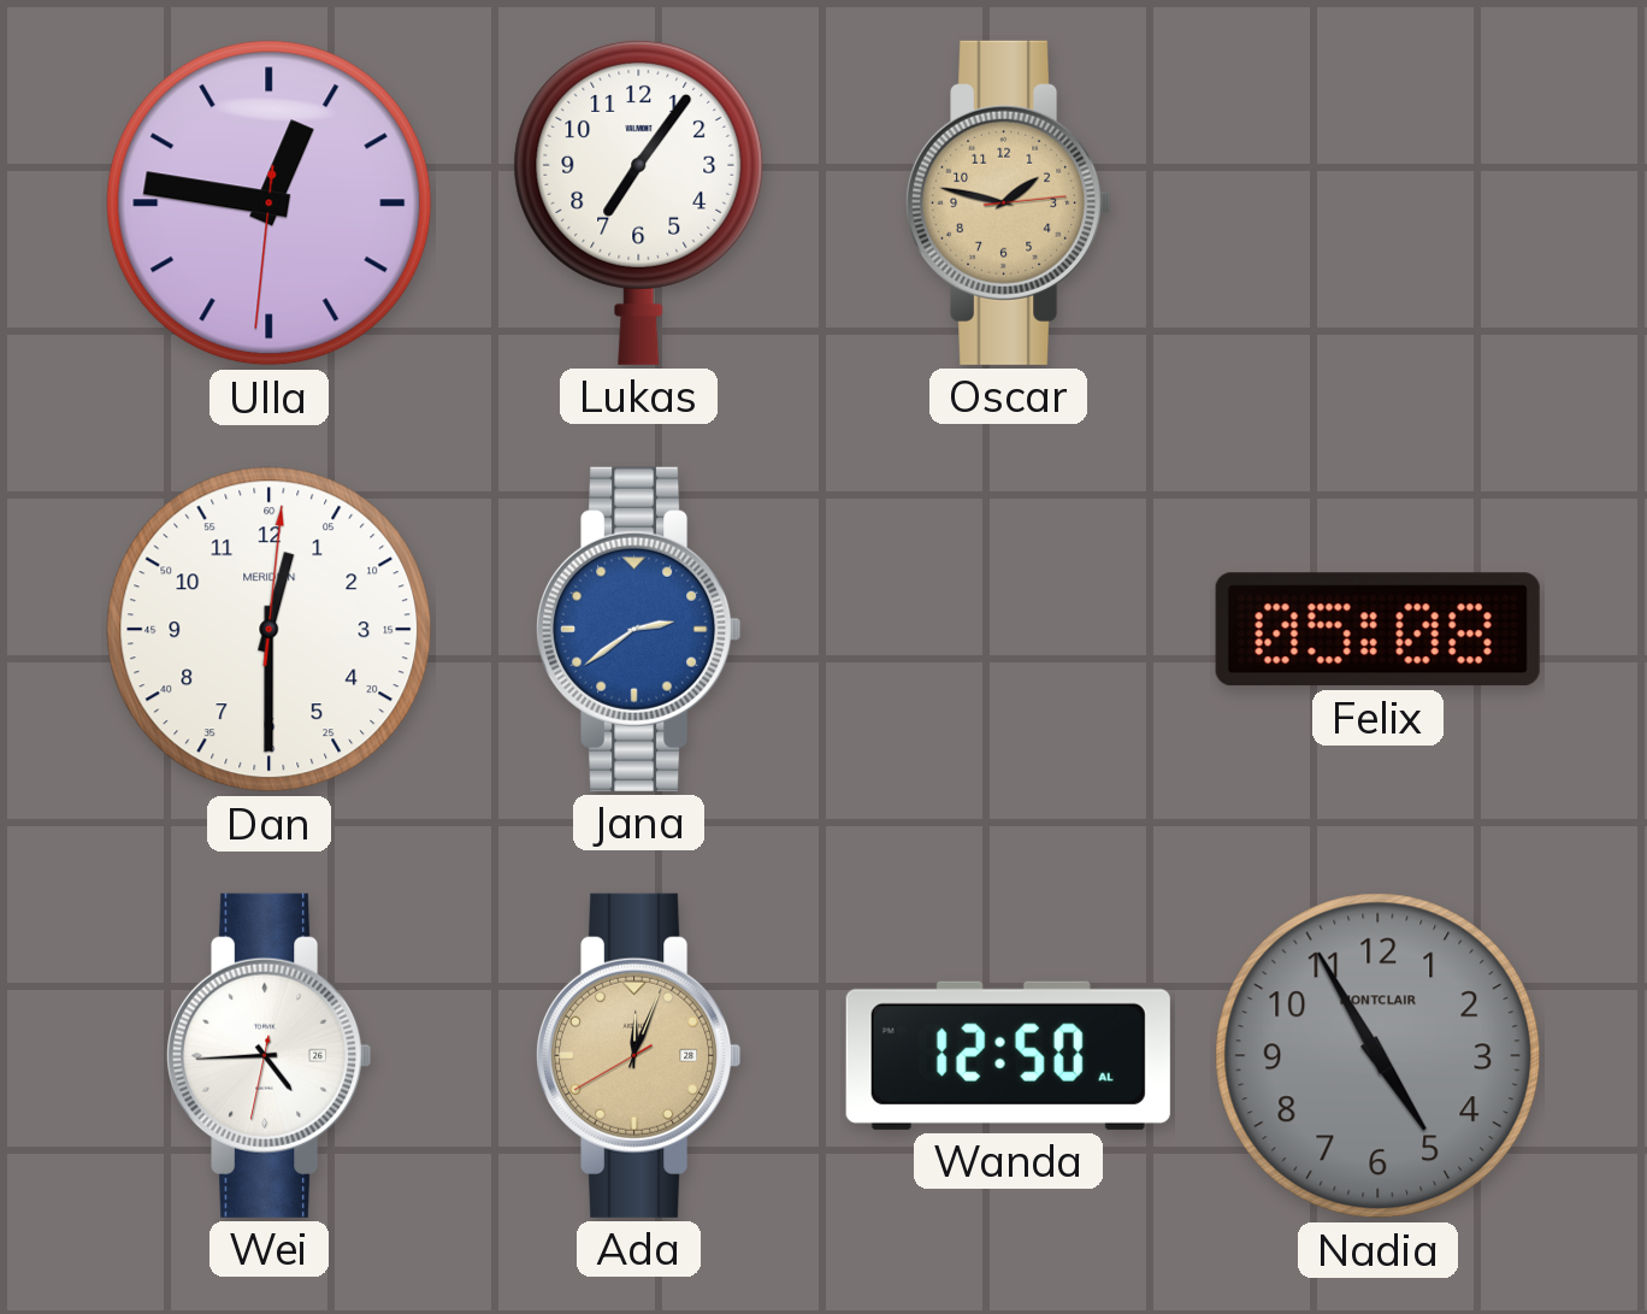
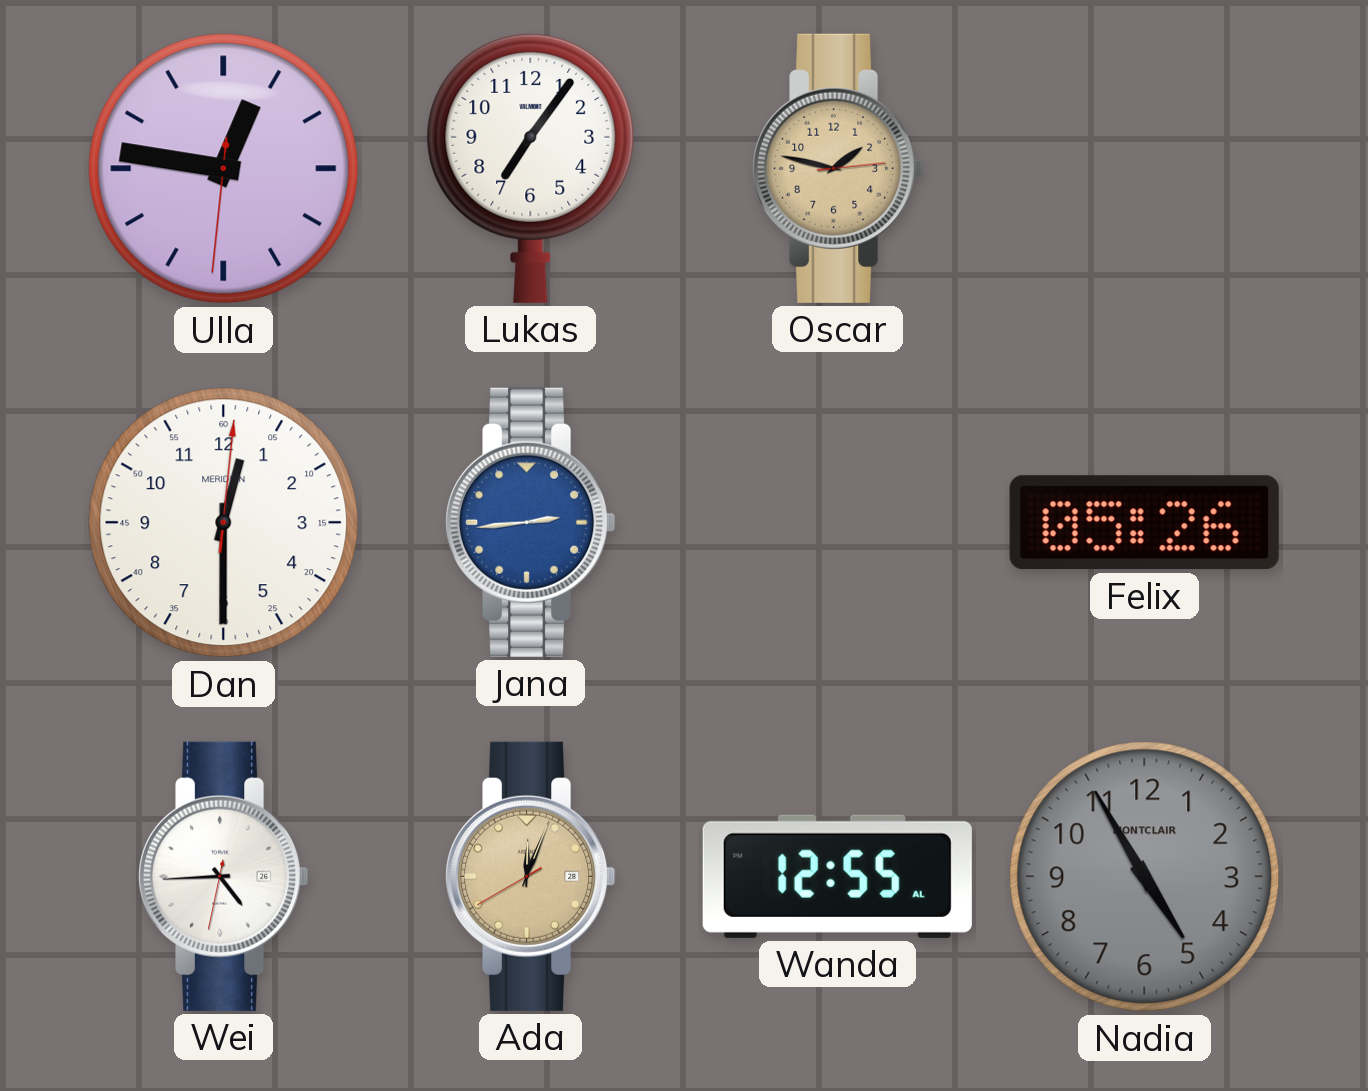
Jana: 2:39 -> 2:44 (531, 522)
Felix: 05:08 -> 05:26 (1144, 523)
Wanda: 12:50 -> 12:55 (837, 876)
